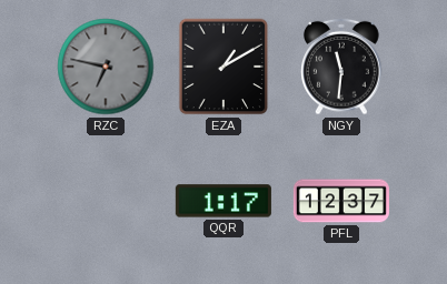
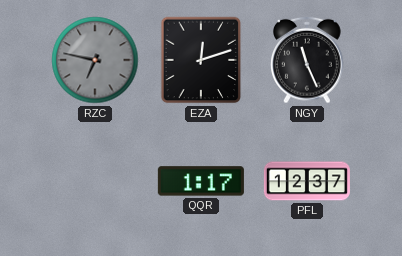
EZA: 1:10 -> 12:12 (201, 60)
NGY: 11:31 -> 11:26 (307, 60)
